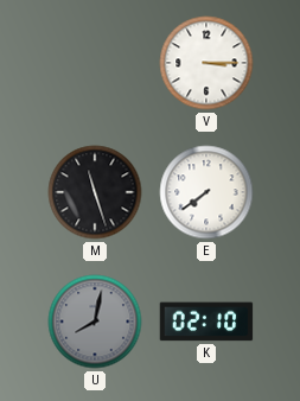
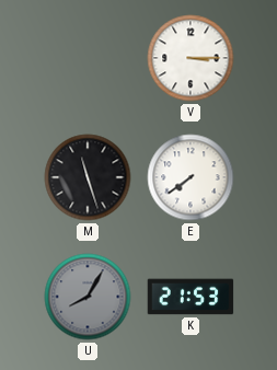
U: 8:02 -> 8:05 (88, 297)
K: 02:10 -> 21:53 (191, 297)
